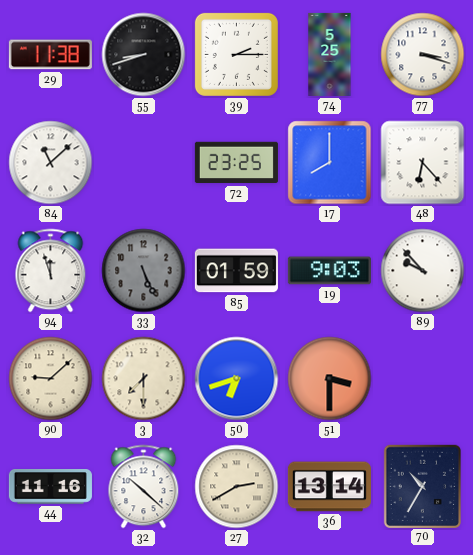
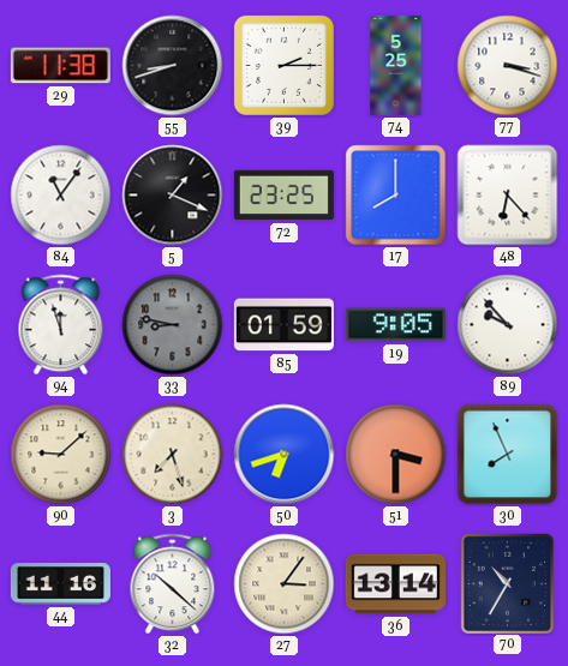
84: 11:08 -> 11:06 (61, 196)
5: none -> 1:19 (173, 196)
33: 5:26 -> 8:47 (173, 325)
19: 9:03 -> 9:05 (395, 325)
3: 7:30 -> 7:27 (173, 455)
30: none -> 7:56 (508, 455)
27: 2:40 -> 3:06 (285, 584)
